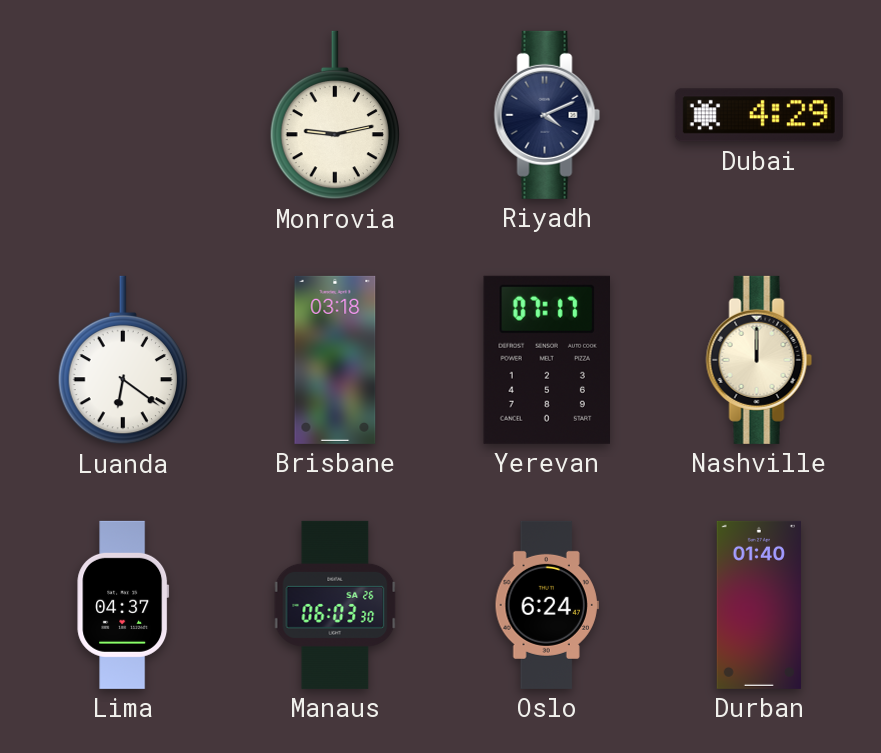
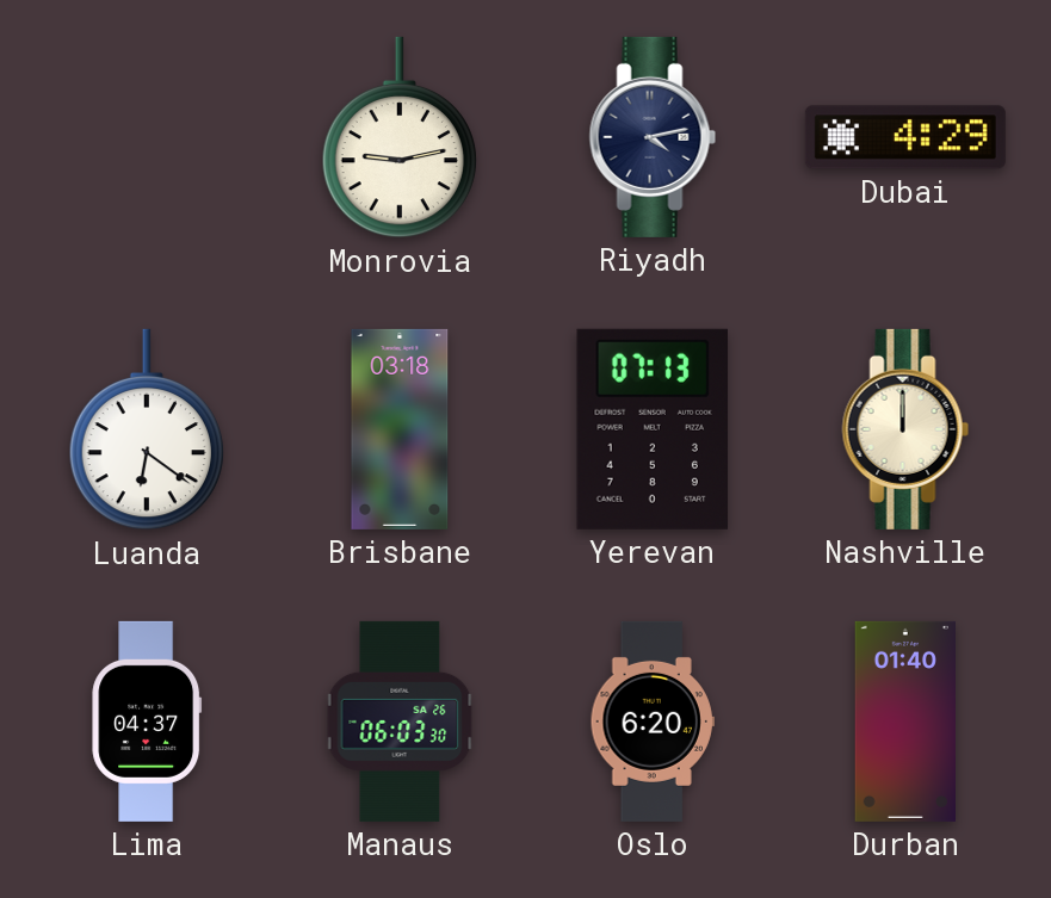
Riyadh: 4:11 -> 4:13 (653, 137)
Yerevan: 07:17 -> 07:13 (651, 429)
Oslo: 6:24 -> 6:20 (653, 722)
